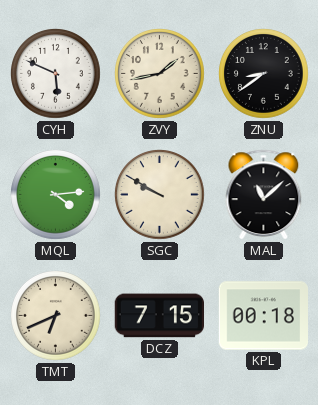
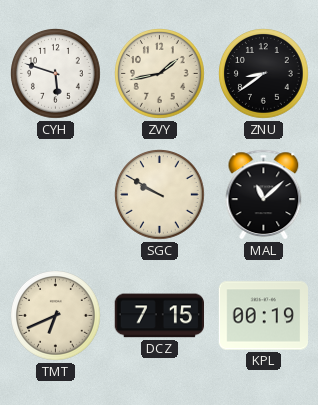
CYH: 5:49 -> 5:48 (56, 74)
MQL: 4:14 -> none (56, 195)
KPL: 00:18 -> 00:19 (264, 316)
